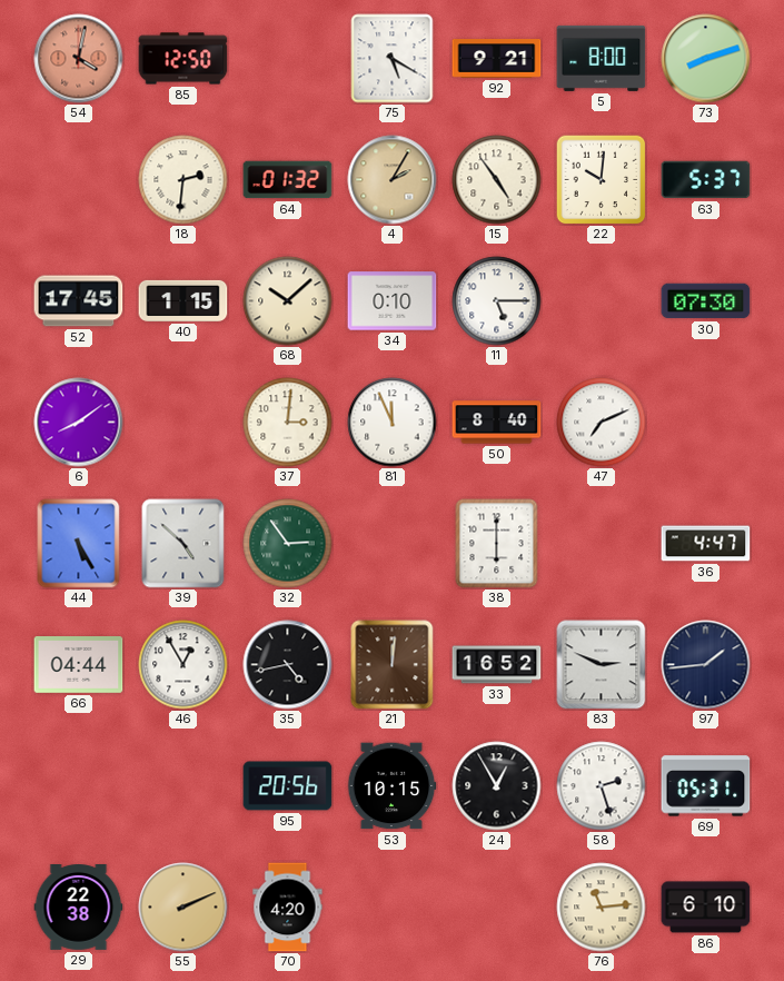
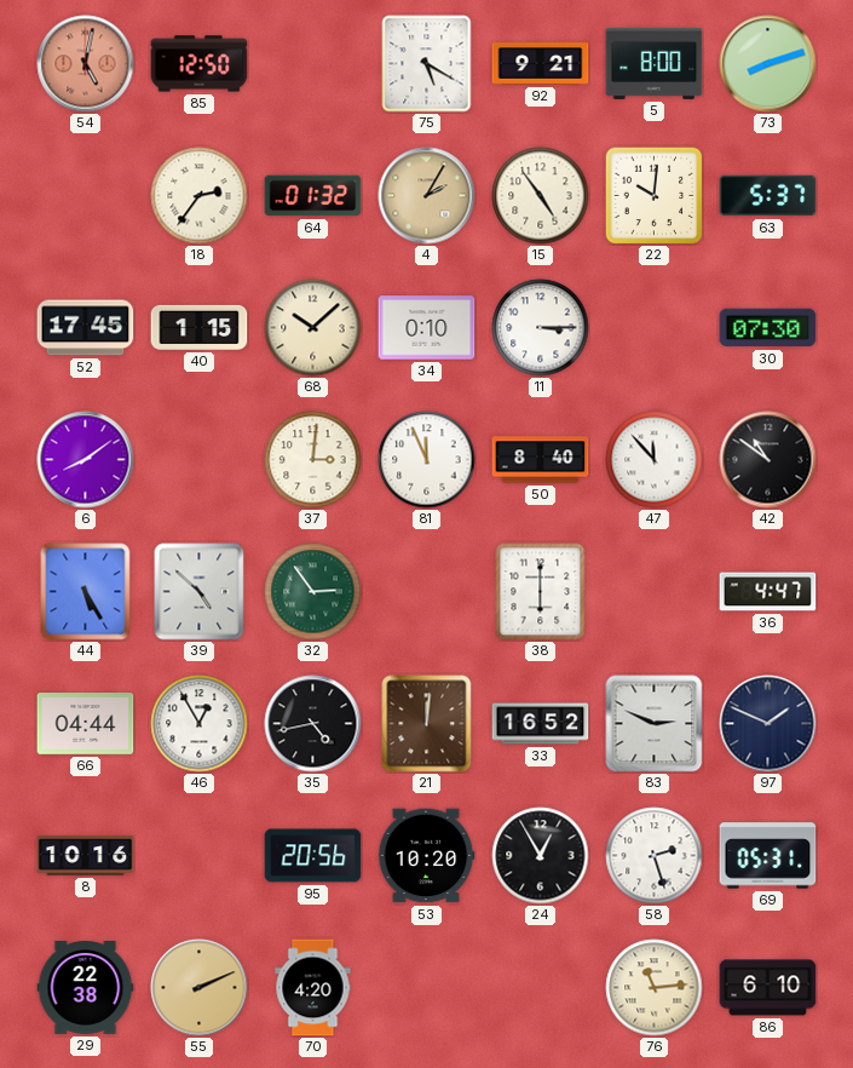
54: 4:02 -> 5:02 (86, 64)
18: 2:31 -> 2:36 (200, 196)
11: 5:15 -> 3:15 (541, 328)
47: 7:11 -> 11:53 (655, 460)
42: none -> 10:51 (768, 460)
97: 1:44 -> 1:49 (768, 724)
8: none -> 10:16 (86, 856)
53: 10:15 -> 10:20 (426, 856)
